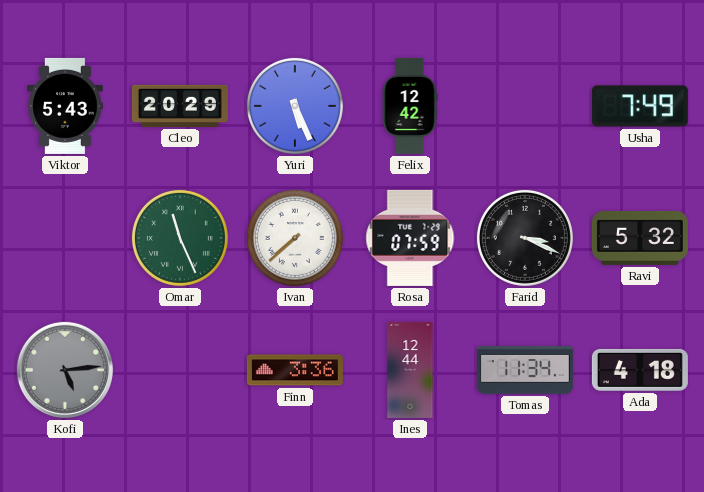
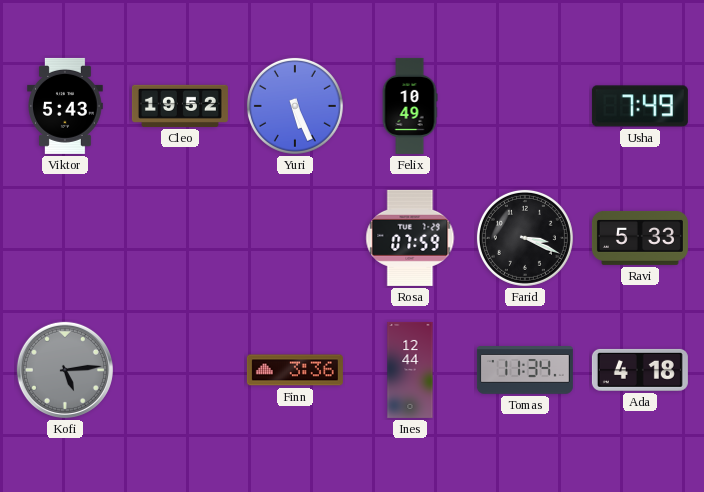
Cleo: 20:29 -> 19:52 (180, 106)
Felix: 12:42 -> 10:49 (410, 106)
Omar: 11:26 -> none (180, 238)
Ivan: 7:38 -> none (295, 238)
Ravi: 5:32 -> 5:33 (640, 238)
